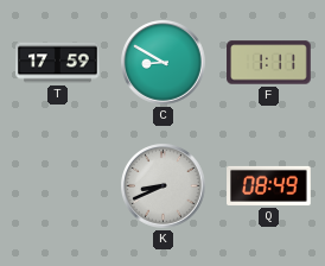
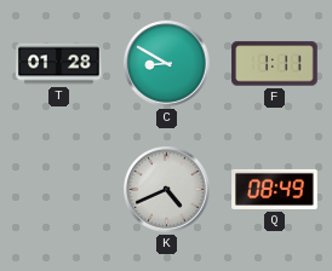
T: 17:59 -> 01:28 (59, 64)
K: 8:41 -> 4:41 (167, 190)
